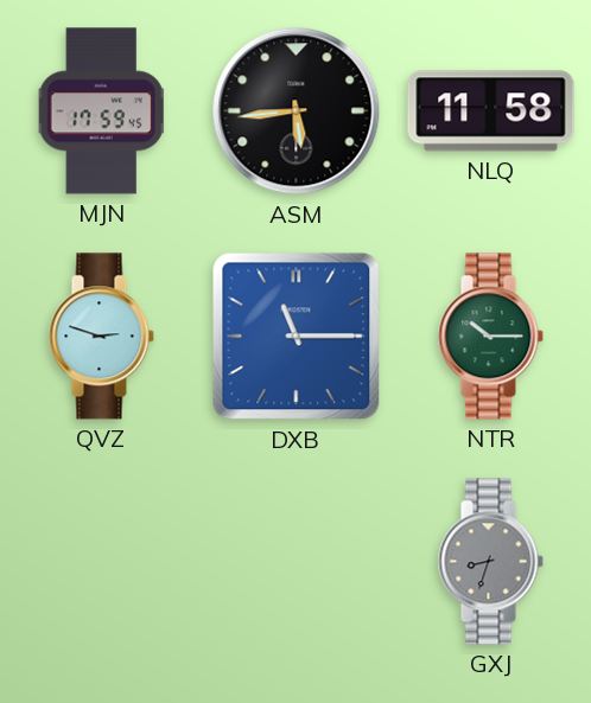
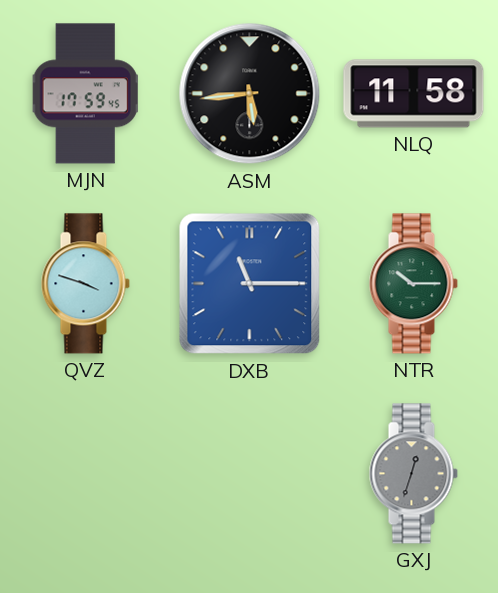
QVZ: 2:48 -> 3:48 (85, 284)
GXJ: 8:33 -> 12:33 (413, 474)
